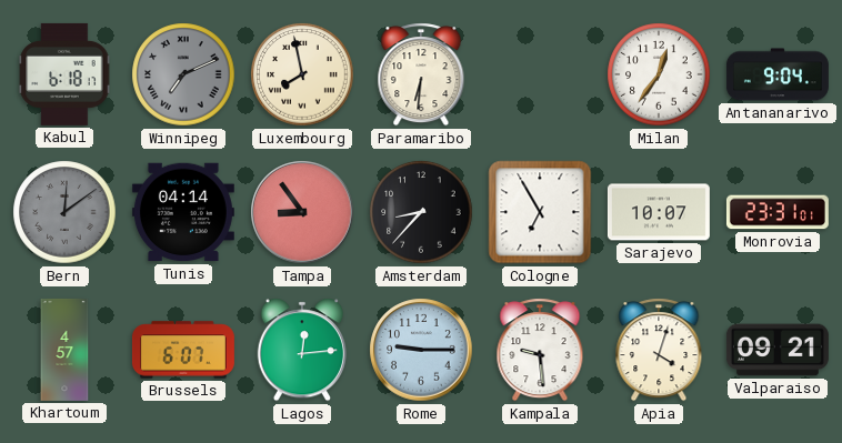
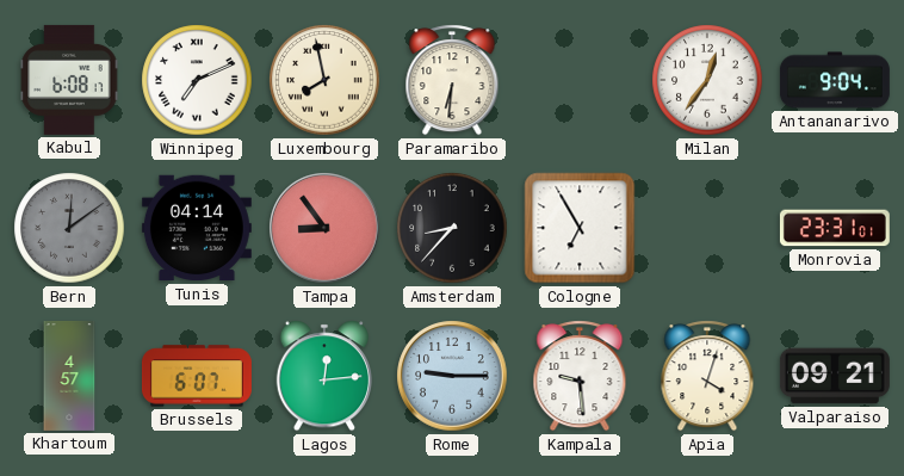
Kabul: 6:18 -> 6:08 (69, 80)
Winnipeg dial: grey -> white (197, 80)
Sarajevo: 10:07 -> none (659, 212)
